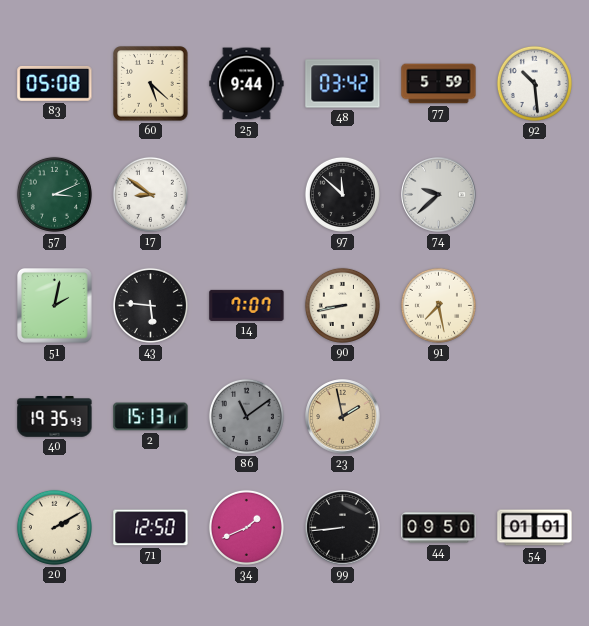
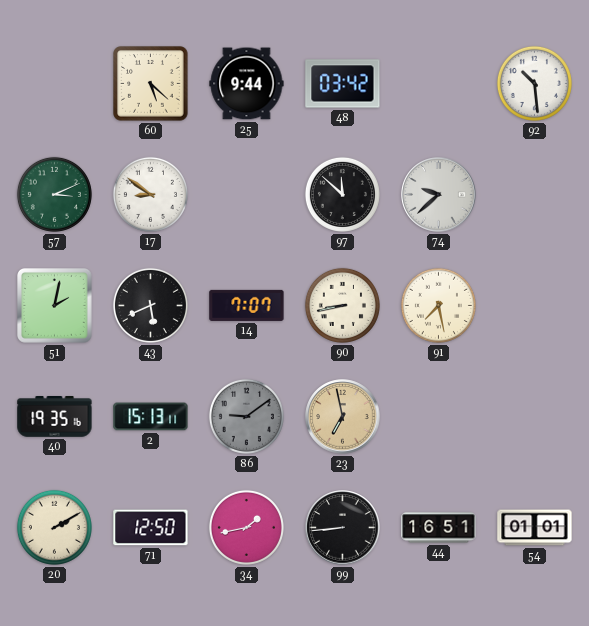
83: 05:08 -> none (55, 83)
77: 5:59 -> none (439, 84)
43: 5:46 -> 5:41 (150, 305)
40: 19:35:43 -> 19:35:16 (55, 417)
86: 11:09 -> 9:09 (246, 416)
23: 1:58 -> 6:58 (343, 417)
34: 1:41 -> 1:43 (246, 527)
44: 09:50 -> 16:51 (439, 528)
